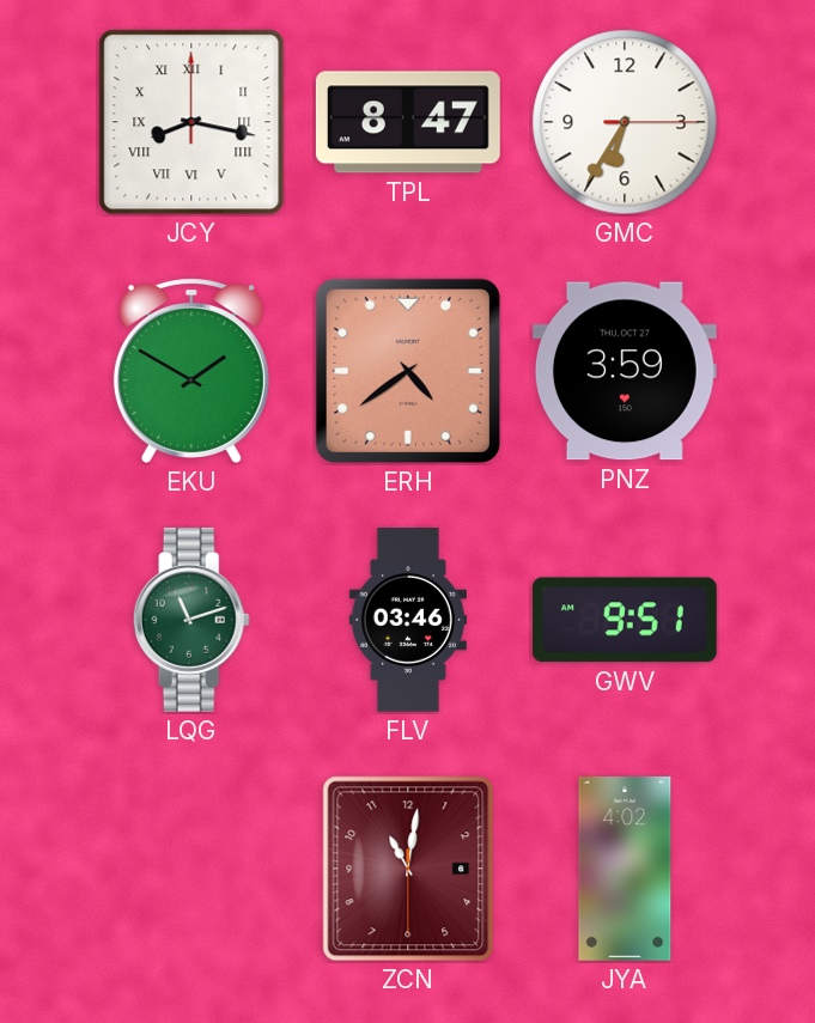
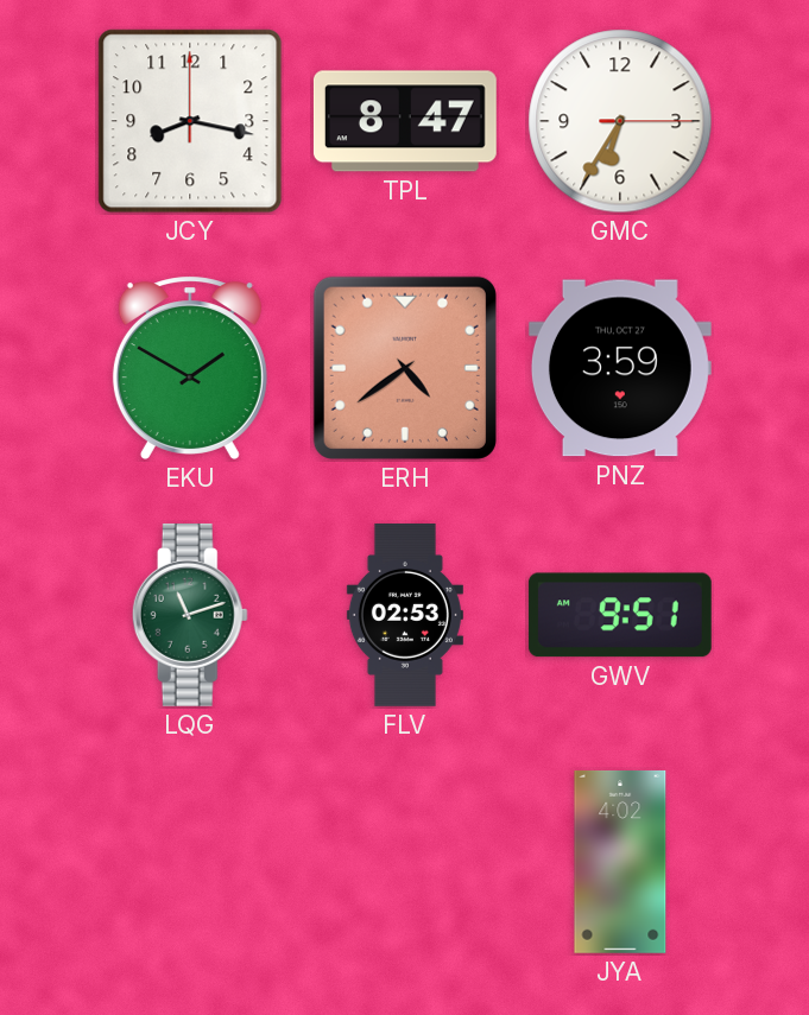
JCY numerals: Roman -> Arabic (190, 121)
FLV: 03:46 -> 02:53 (405, 615)
ZCN: 11:01 -> none (408, 869)
